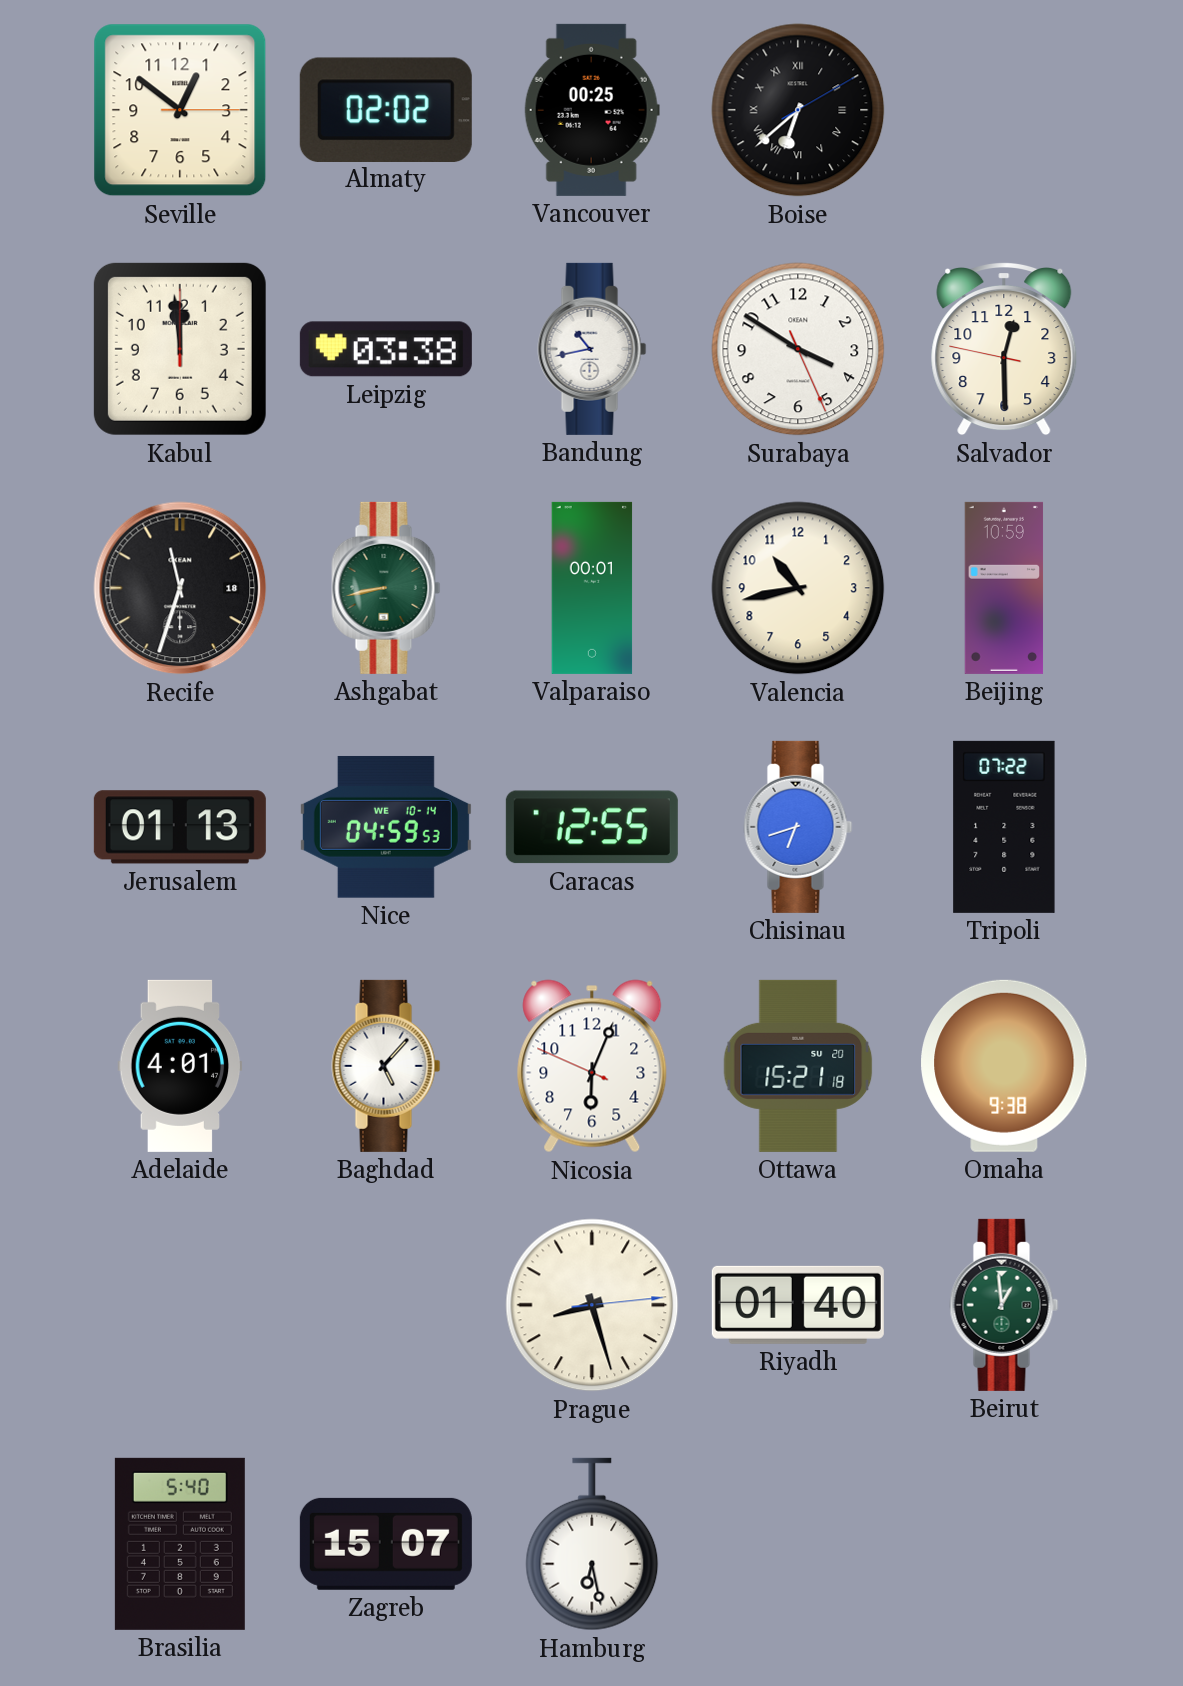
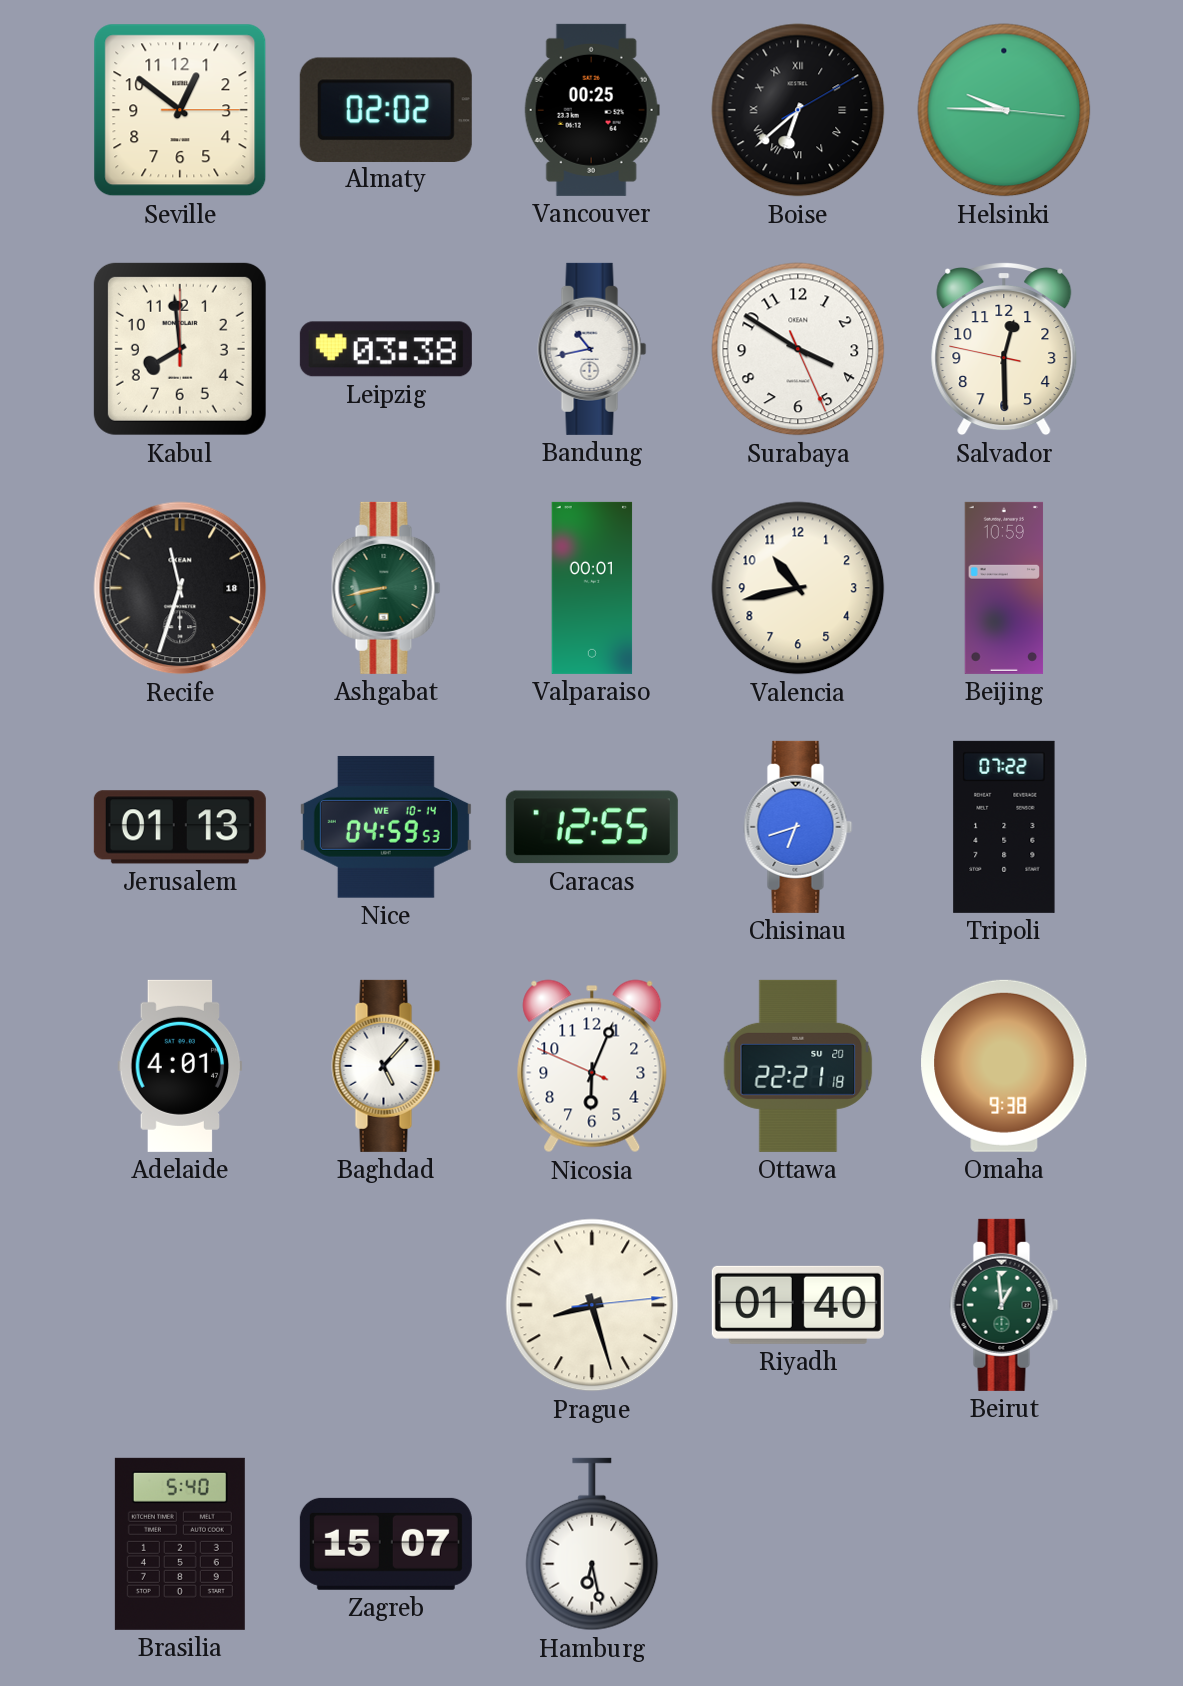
Helsinki: none -> 9:45 (1004, 110)
Kabul: 11:59 -> 7:59 (180, 349)
Ottawa: 15:21 -> 22:21 (798, 1066)
